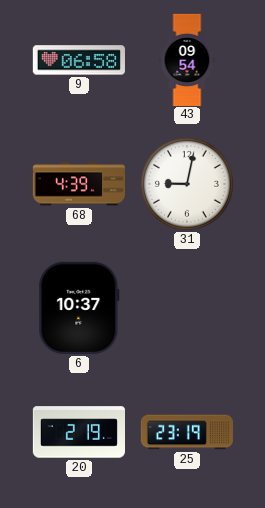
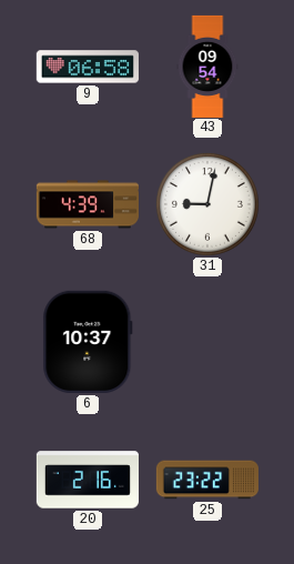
20: 2:19 -> 2:16 (87, 480)
25: 23:19 -> 23:22 (207, 480)
